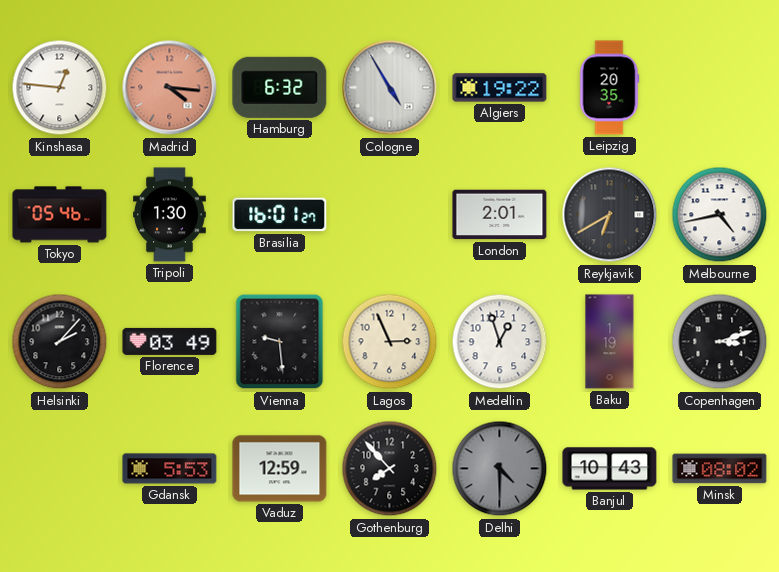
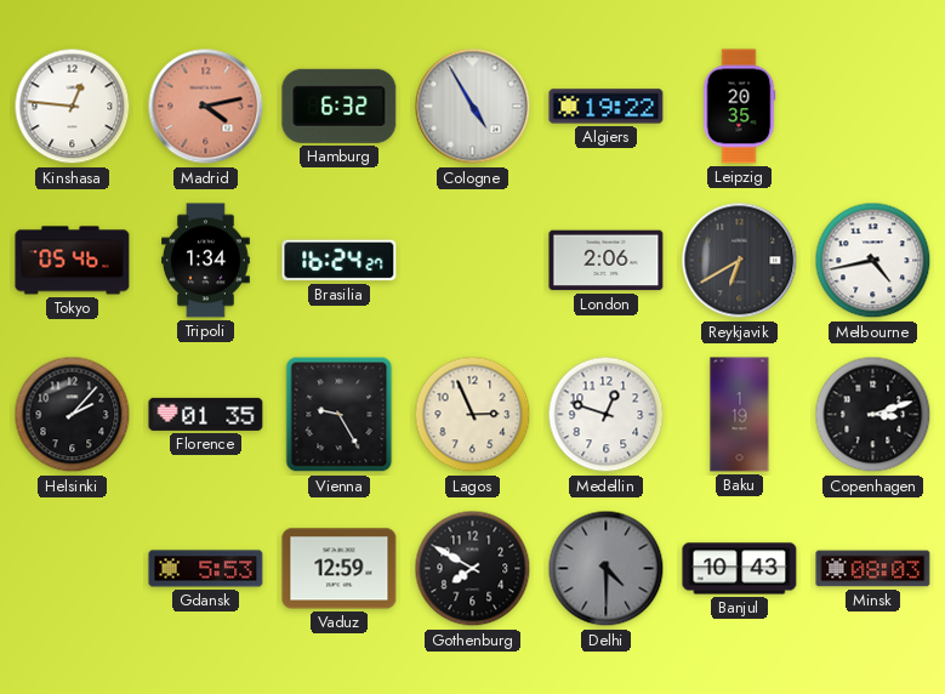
Madrid: 4:16 -> 4:13 (206, 107)
Tripoli: 1:30 -> 1:34 (206, 261)
Brasilia: 16:01 -> 16:24 (340, 261)
London: 2:01 -> 2:06 (607, 261)
Florence: 03:49 -> 01:35 (206, 414)
Vienna: 9:29 -> 9:25 (340, 415)
Medellin: 12:57 -> 12:48 (607, 415)
Gothenburg: 7:53 -> 7:50 (473, 569)
Minsk: 08:02 -> 08:03 (873, 569)
